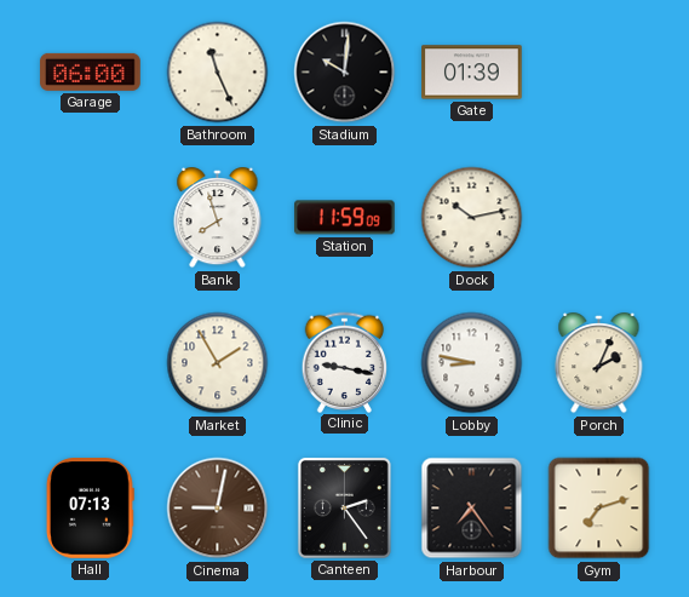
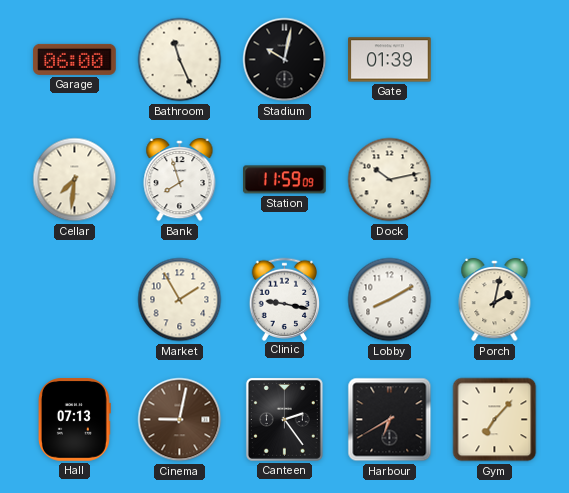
Stadium: 10:01 -> 10:02 (285, 60)
Cellar: none -> 7:31 (75, 180)
Lobby: 8:47 -> 8:10 (390, 300)
Porch: 2:04 -> 2:02 (495, 301)
Harbour: 7:24 -> 6:40 (390, 420)
Gym: 7:12 -> 7:07 (495, 420)
